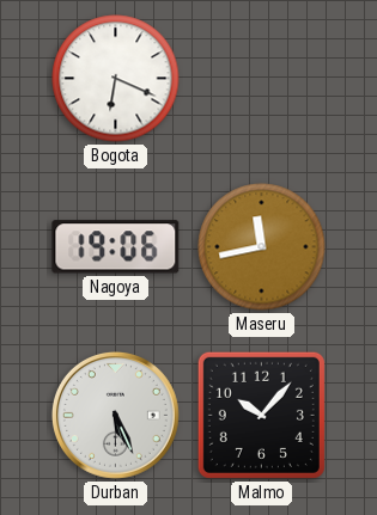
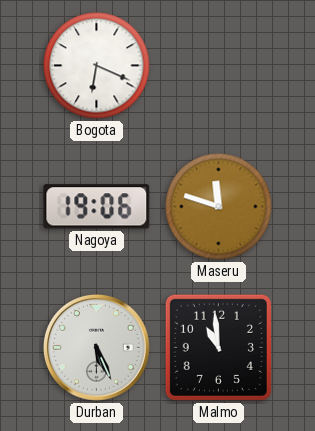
Maseru: 11:43 -> 11:48 (219, 207)
Malmo: 10:07 -> 10:59 (218, 347)
